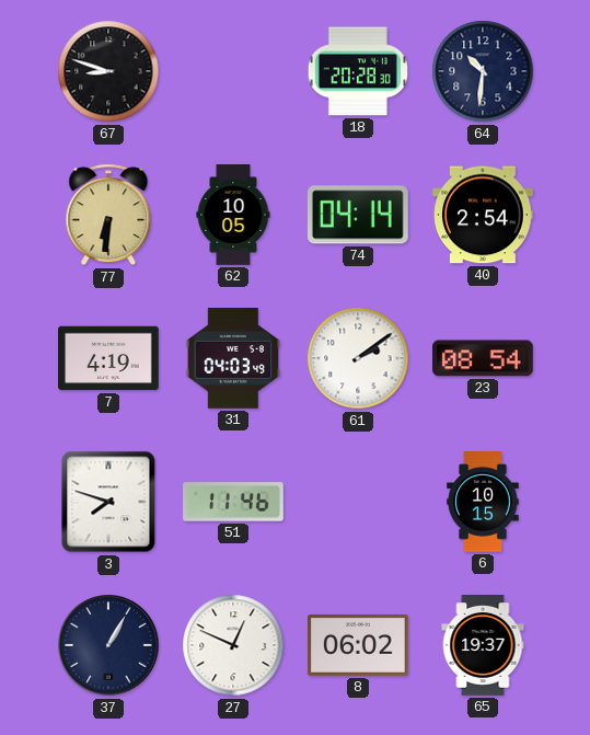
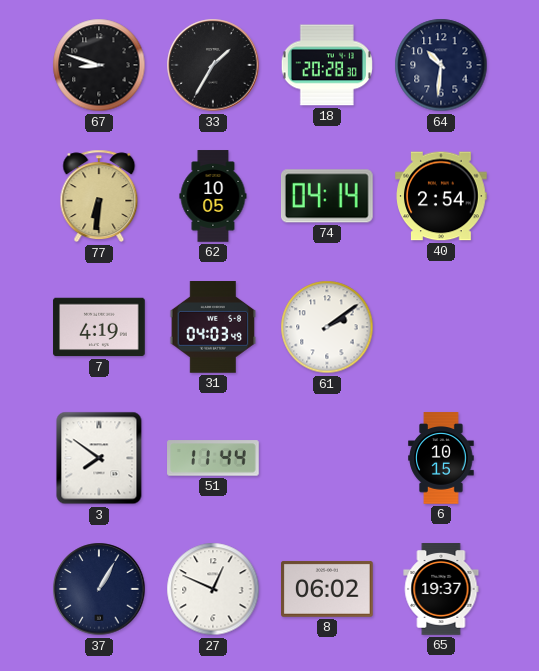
33: none -> 1:35 (213, 65)
23: 08:54 -> none (484, 358)
3: 7:48 -> 7:51 (99, 458)
51: 11:46 -> 11:44 (213, 458)
